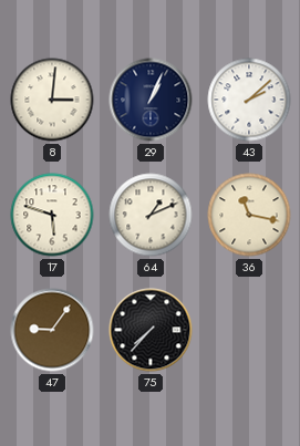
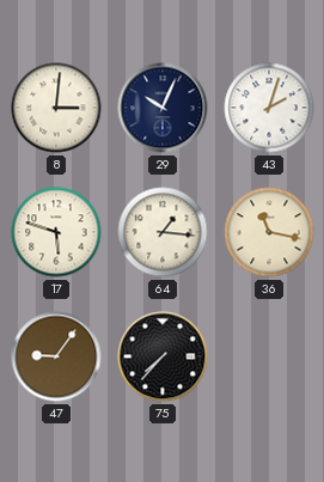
29: 1:04 -> 10:04 (163, 108)
43: 2:08 -> 2:03 (269, 108)
64: 1:11 -> 1:16 (163, 232)
